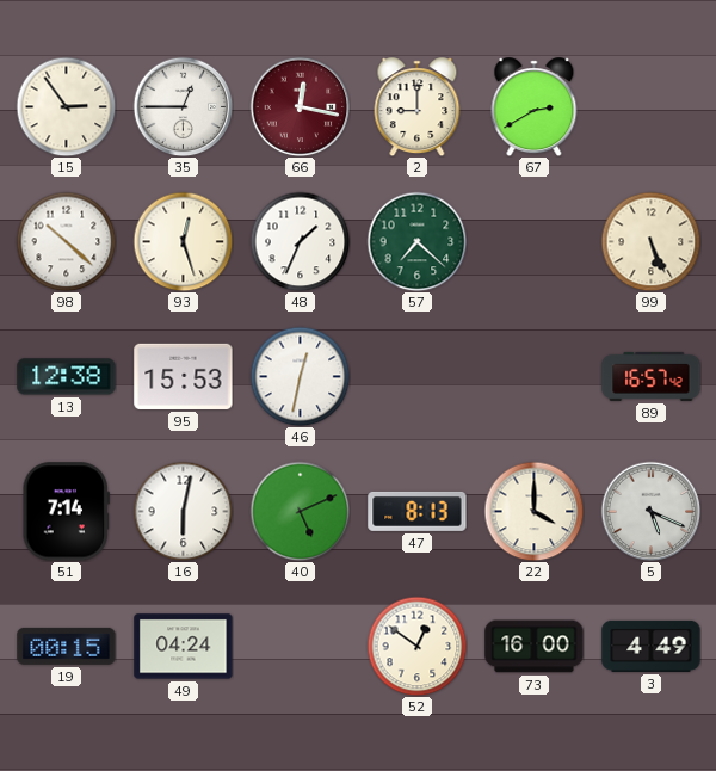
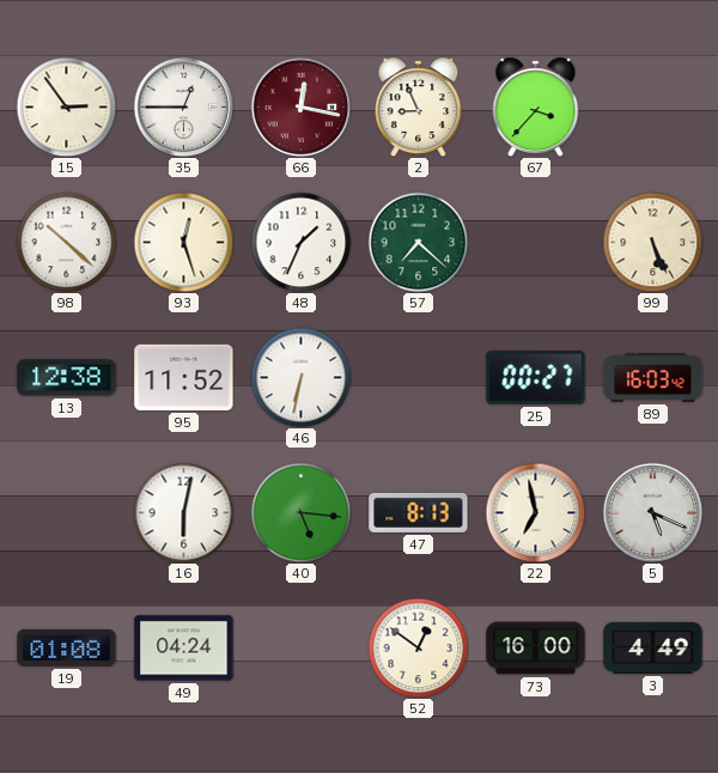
2: 9:00 -> 8:56 (419, 108)
67: 2:40 -> 3:37 (536, 108)
95: 15:53 -> 11:52 (184, 377)
46: 12:32 -> 6:32 (300, 377)
25: none -> 00:27 (536, 378)
89: 16:57 -> 16:03 (653, 377)
51: 7:14 -> none (66, 512)
40: 5:11 -> 5:16 (300, 512)
22: 4:00 -> 6:58 (535, 512)
19: 00:15 -> 01:08 (67, 647)
